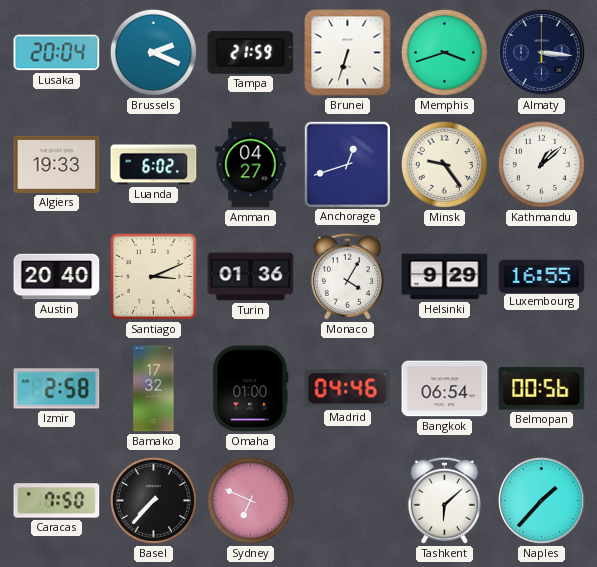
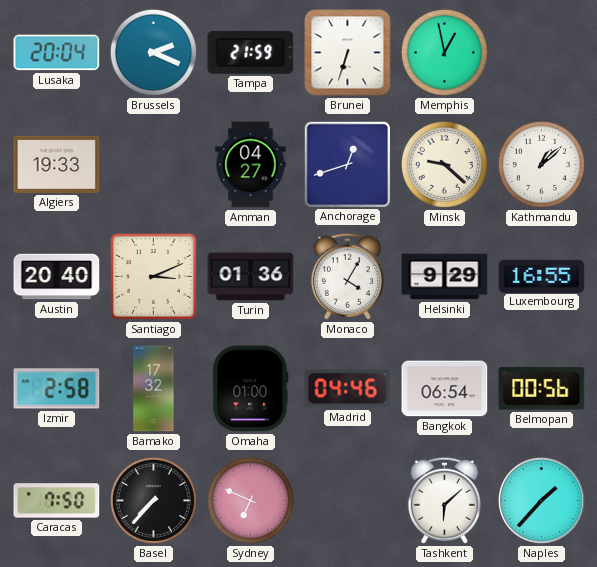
Memphis: 3:42 -> 12:58 (444, 52)
Almaty: 3:16 -> none (541, 52)
Luanda: 6:02 -> none (154, 165)
Minsk: 9:24 -> 9:22 (444, 164)
